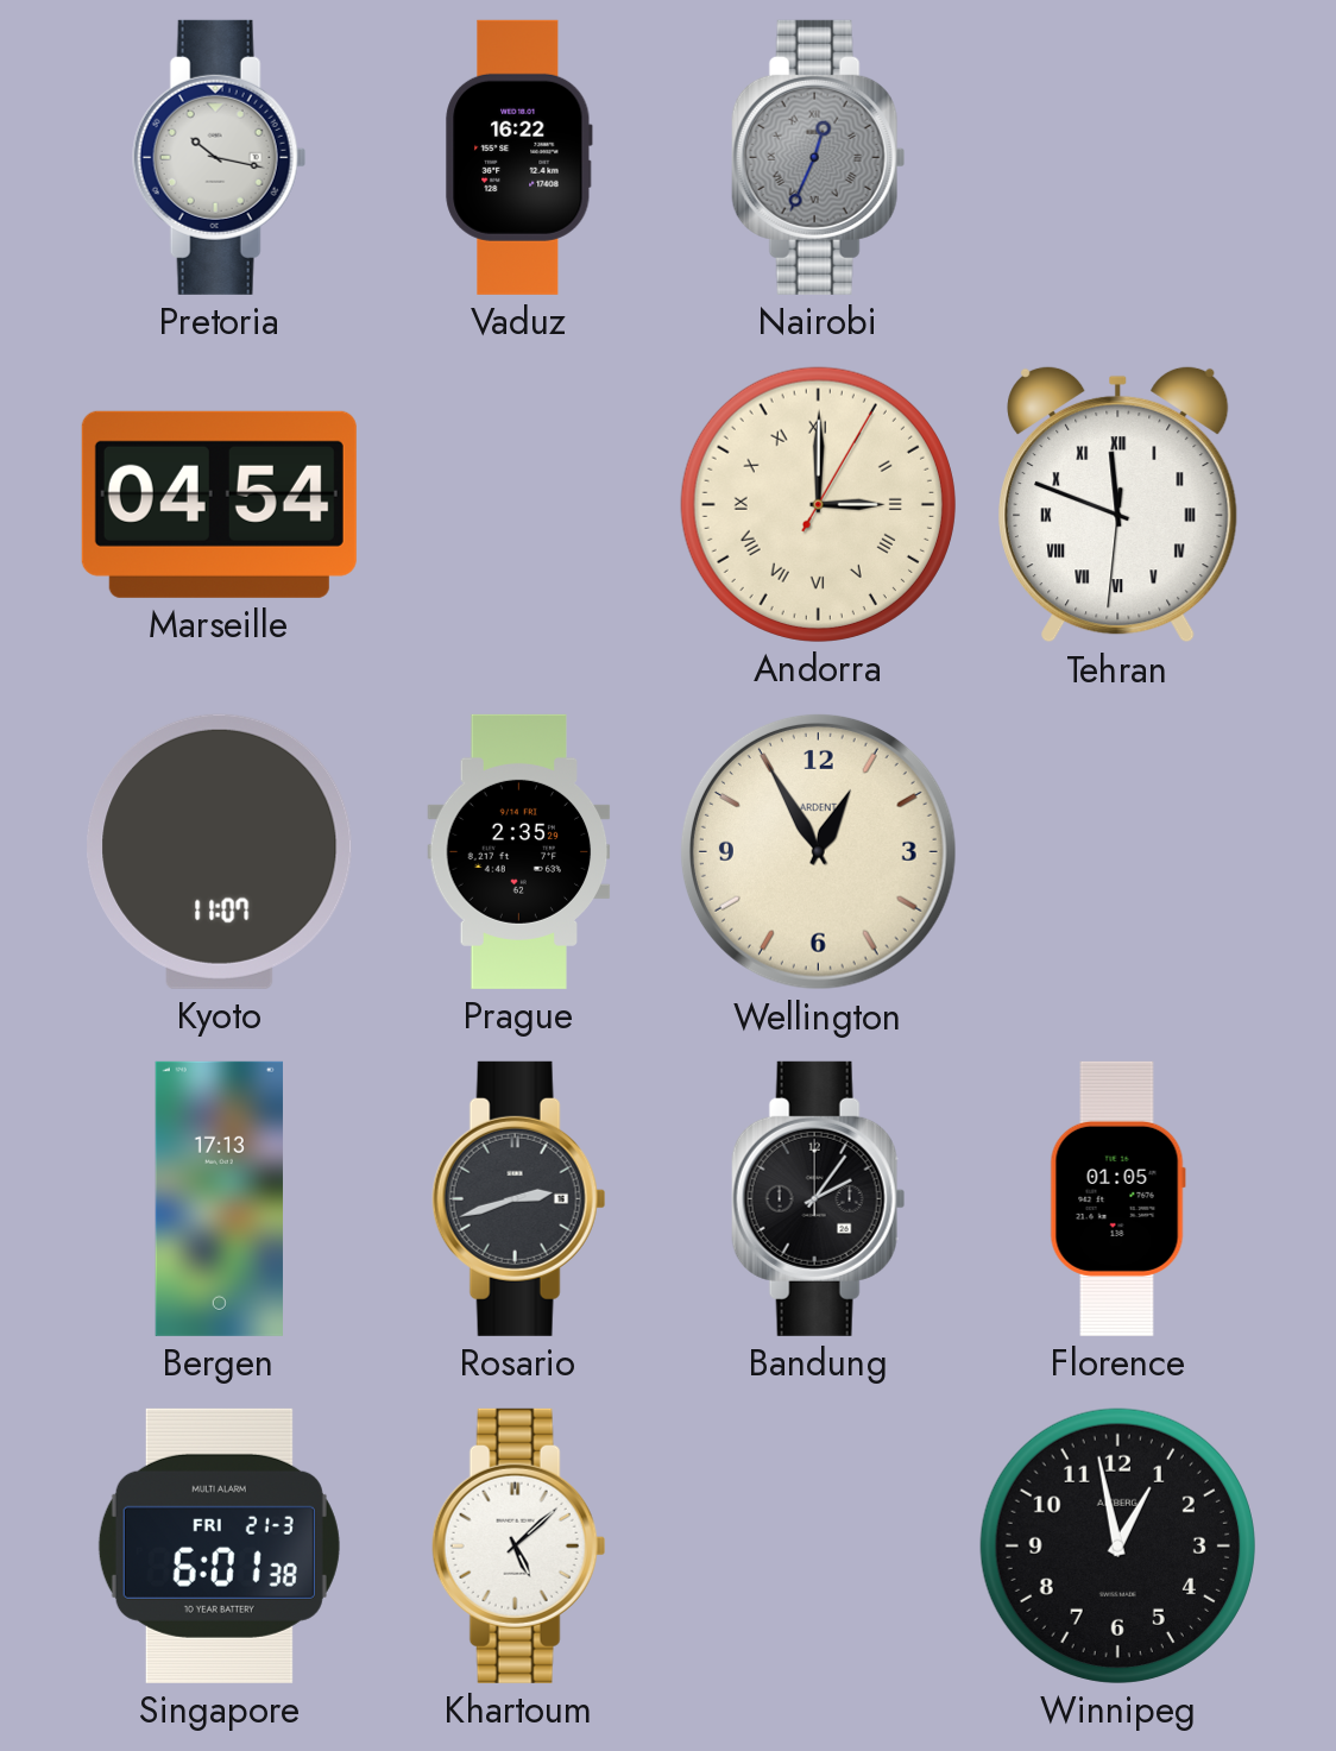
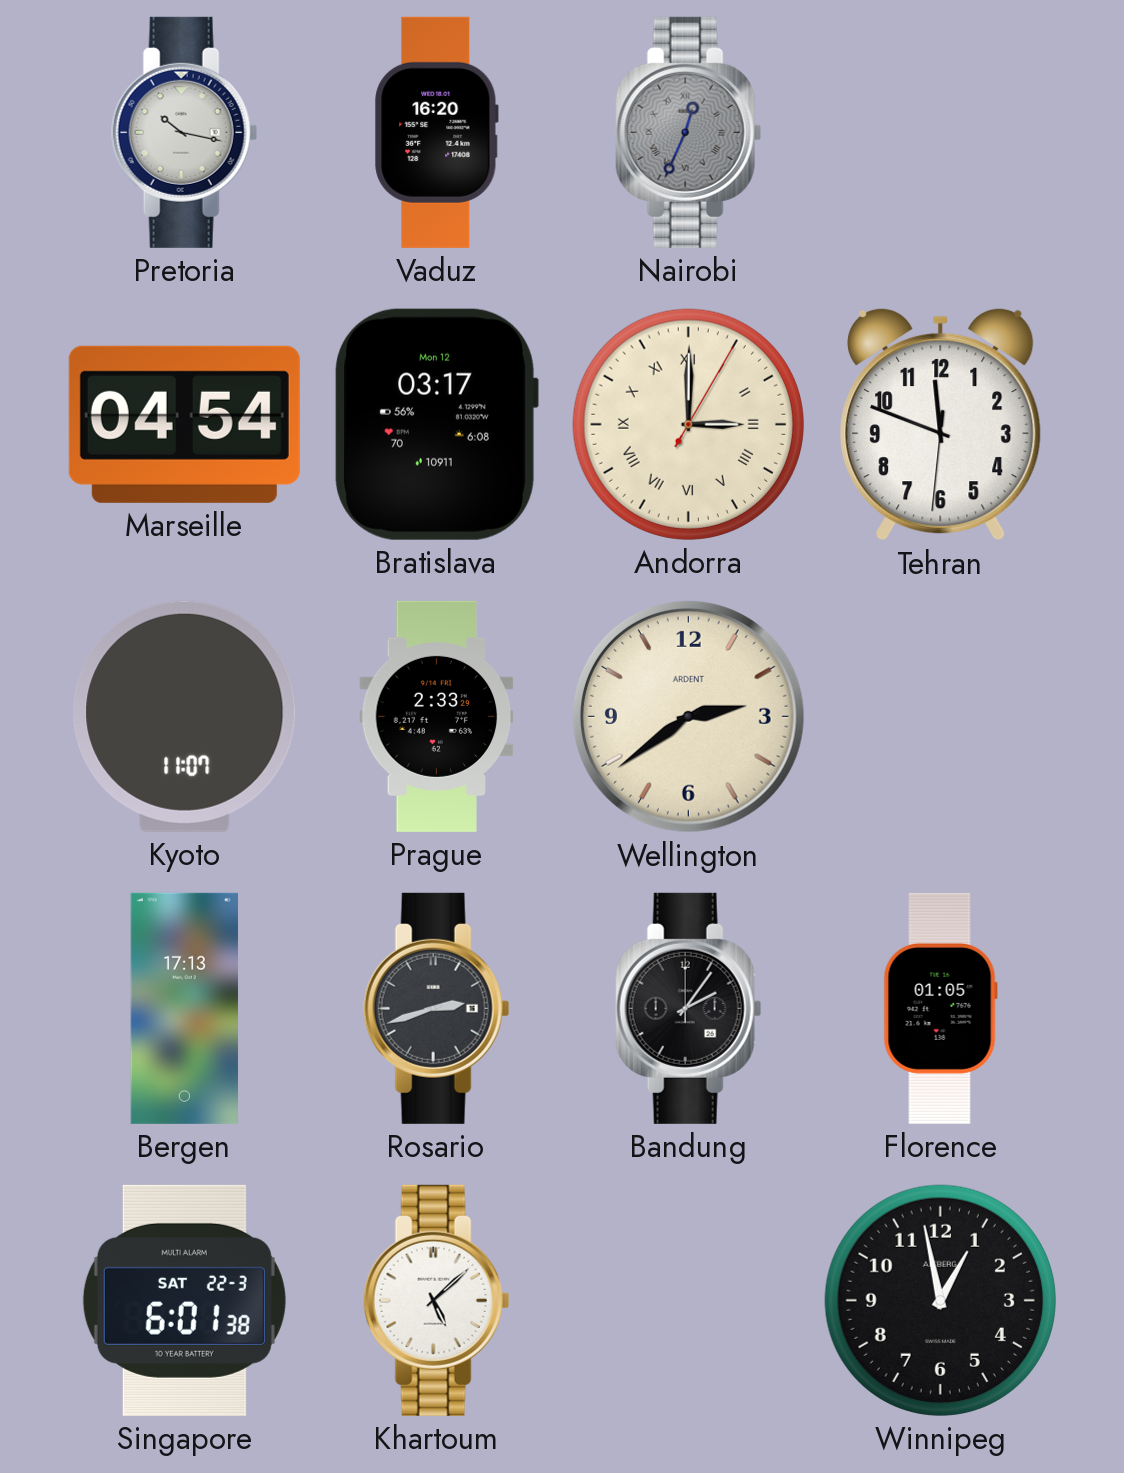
Vaduz: 16:22 -> 16:20 (437, 132)
Bratislava: none -> 03:17 (436, 424)
Tehran numerals: Roman -> Arabic (941, 424)
Prague: 2:35 -> 2:33 (437, 716)
Wellington: 12:55 -> 2:39 (688, 716)
Singapore date: FRI 21-3 -> SAT 22-3 (184, 1300)
